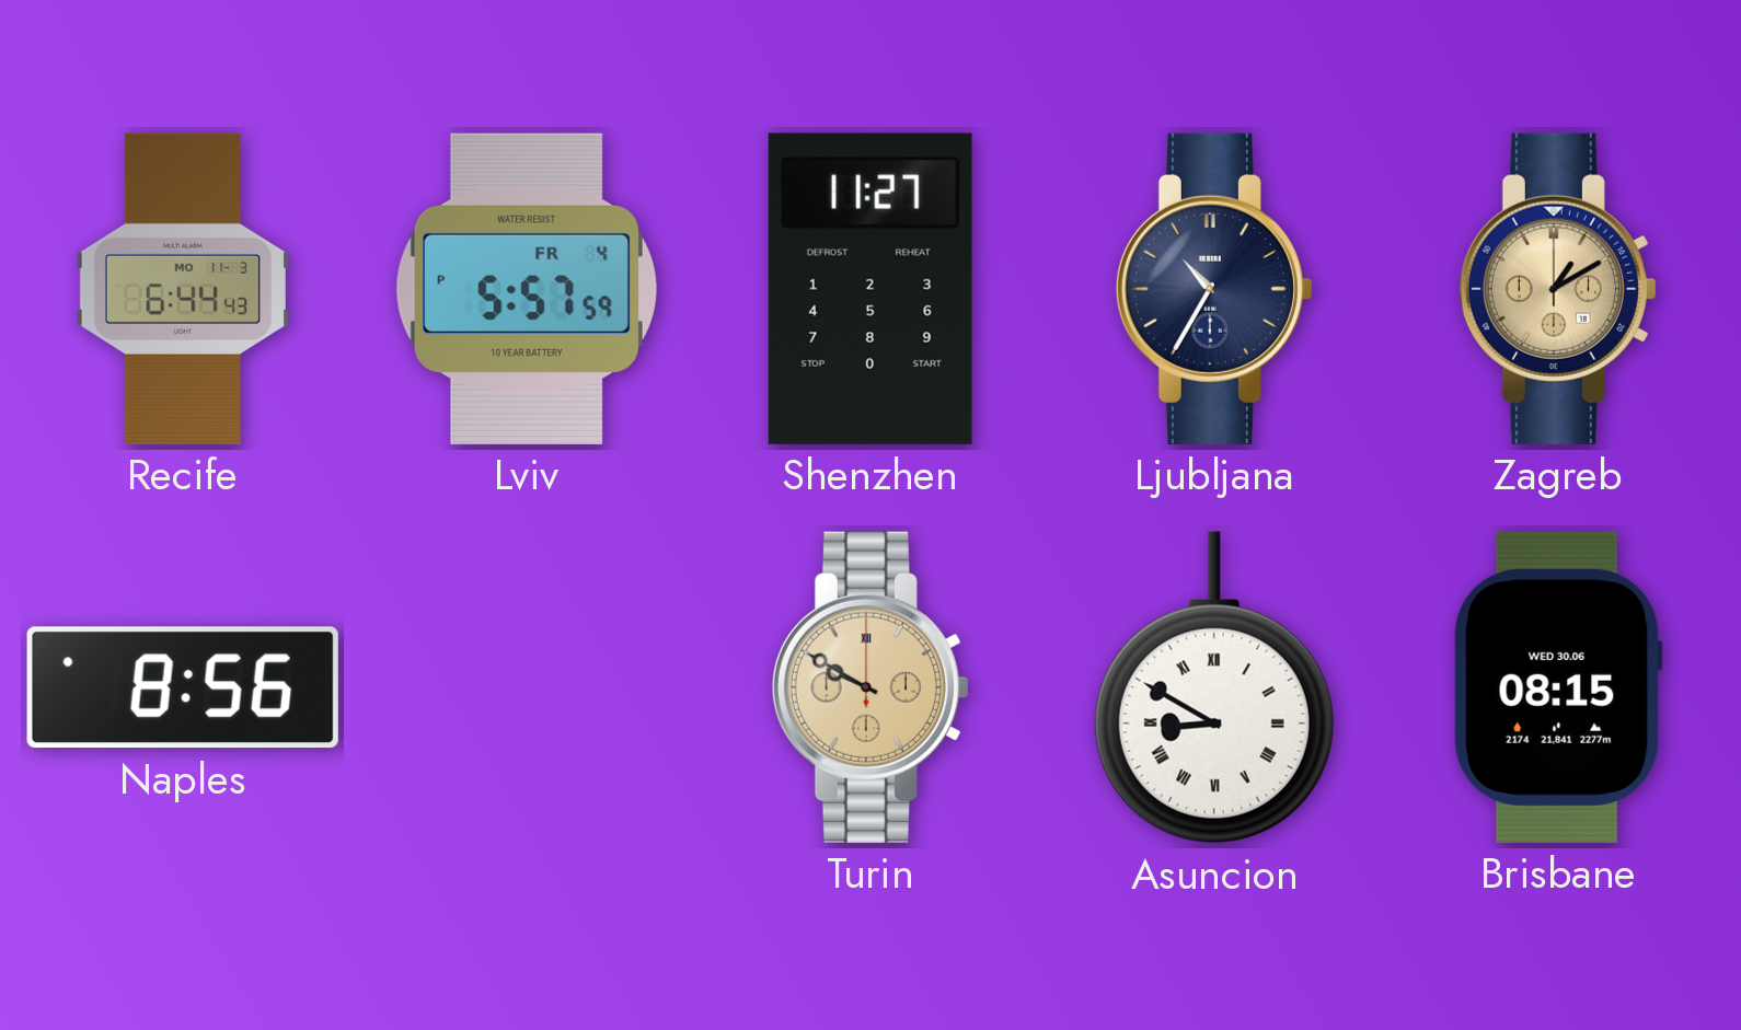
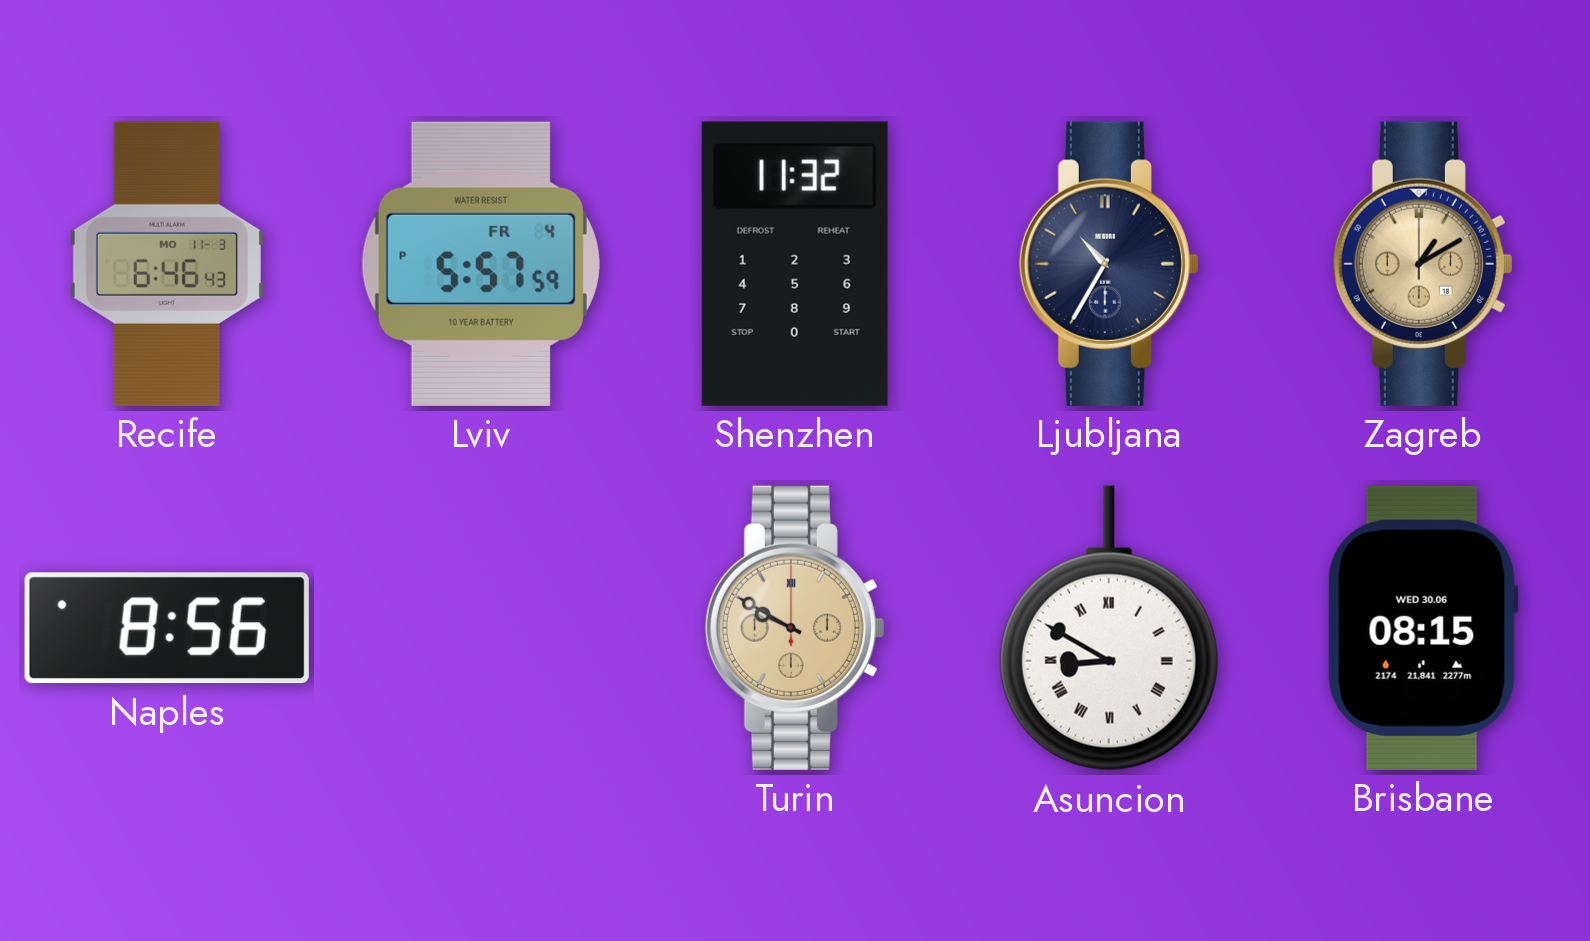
Recife: 6:44 -> 6:46 (167, 264)
Shenzhen: 11:27 -> 11:32 (795, 264)
